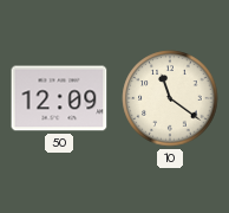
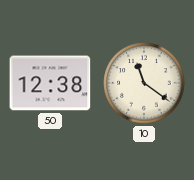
50: 12:09 -> 12:38 (50, 83)
